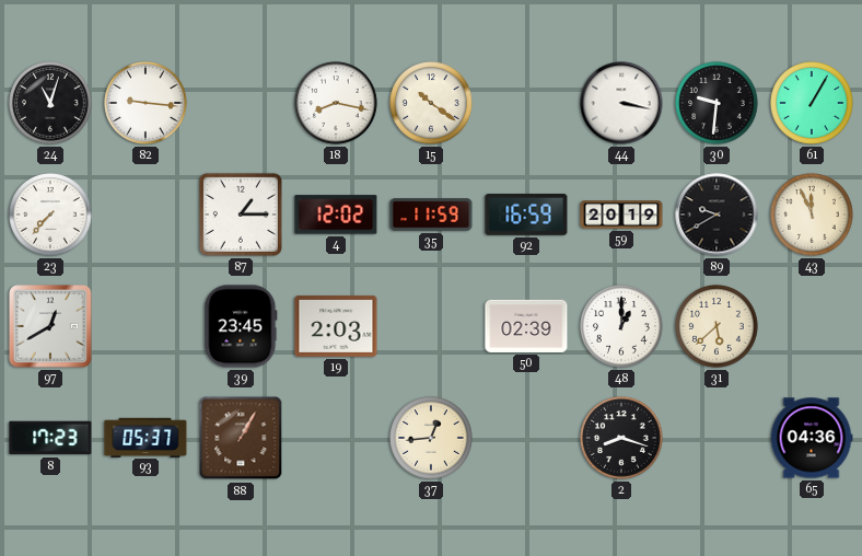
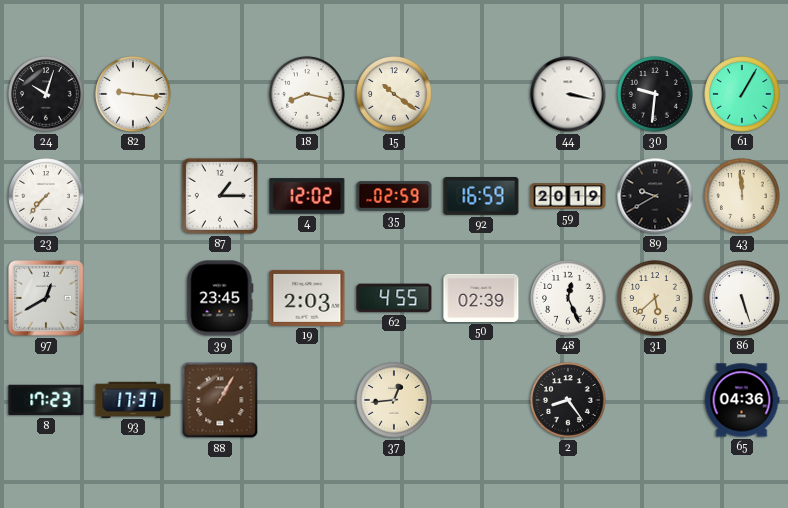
24: 11:03 -> 10:03 (46, 94)
35: 11:59 -> 02:59 (394, 196)
43: 11:56 -> 11:59 (742, 196)
62: none -> 4:55 (394, 298)
48: 1:00 -> 12:26 (568, 298)
86: none -> 5:27 (742, 298)
93: 05:37 -> 17:37 (133, 399)
2: 8:18 -> 8:24 (568, 400)
